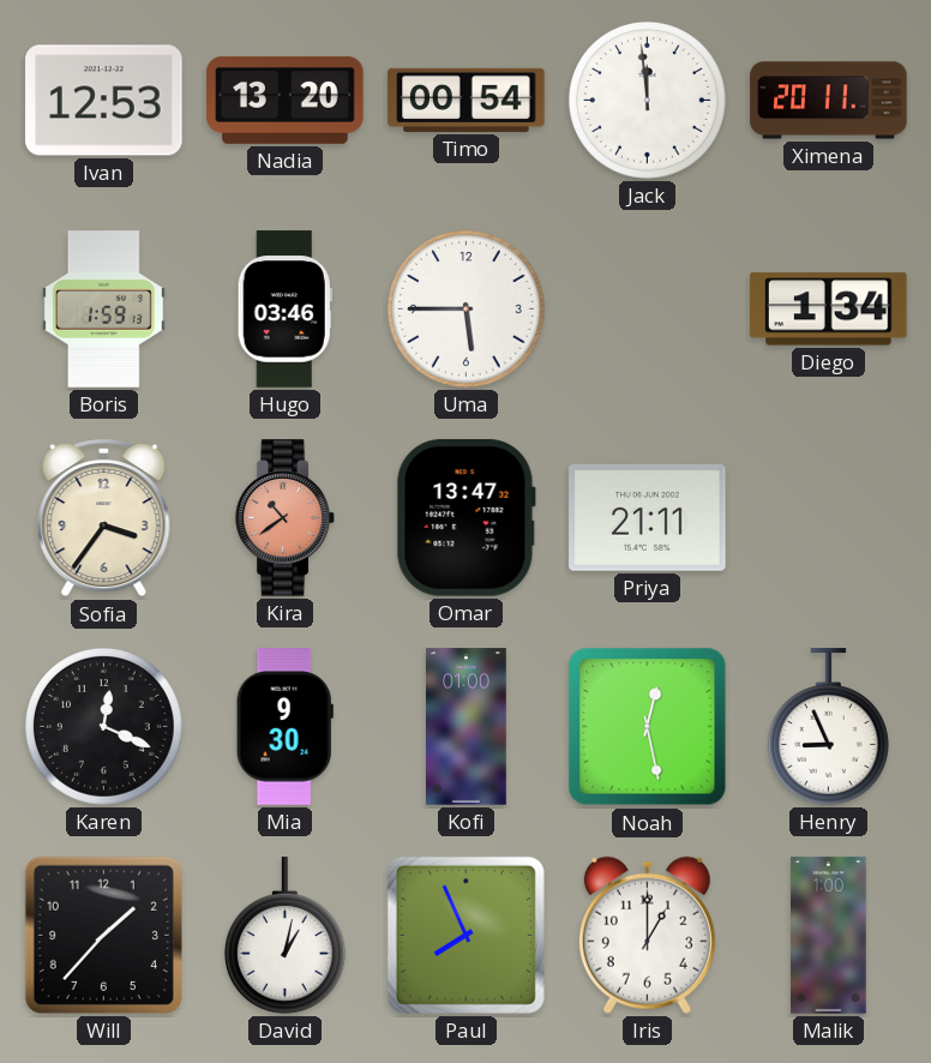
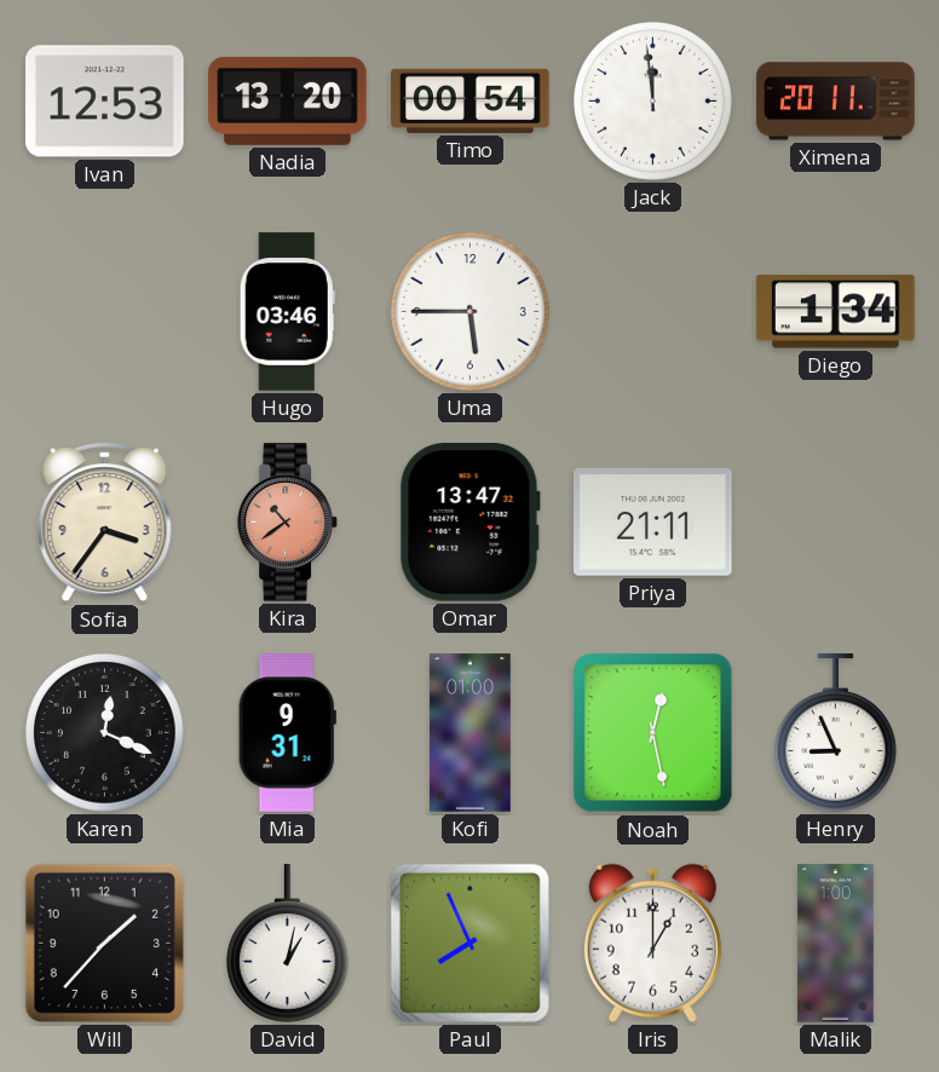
Boris: 1:59 -> none (103, 310)
Mia: 9:30 -> 9:31 (287, 733)
